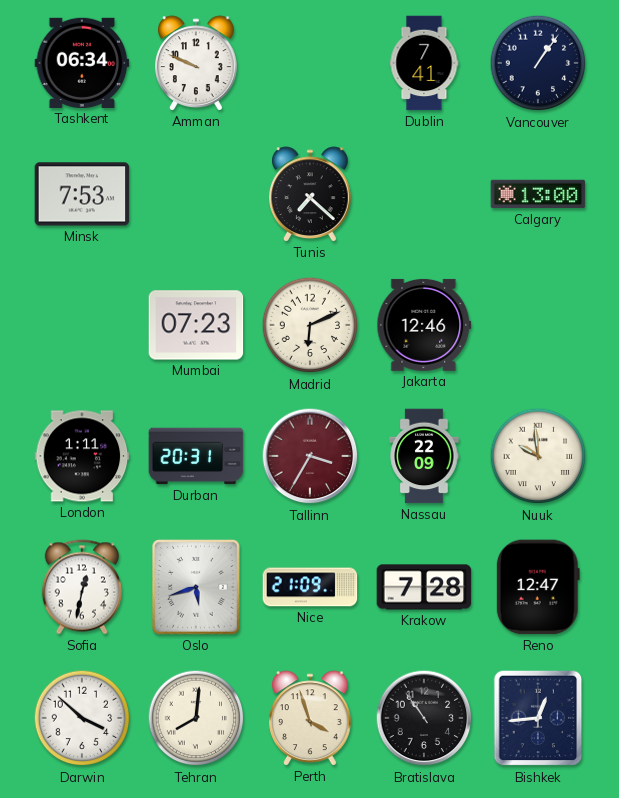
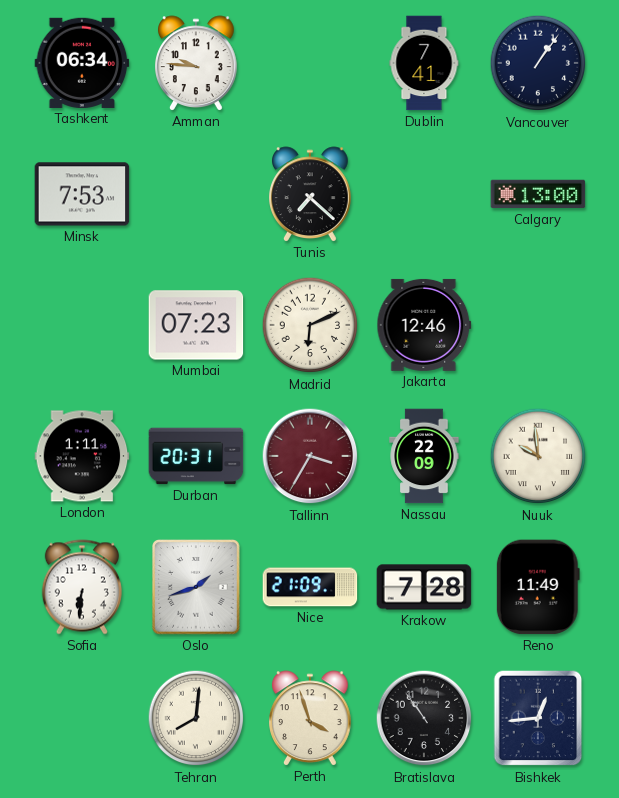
Amman: 9:49 -> 9:46 (197, 63)
Sofia: 12:32 -> 6:31 (82, 587)
Oslo: 5:42 -> 1:42 (197, 587)
Reno: 12:47 -> 11:49 (538, 587)
Darwin: 3:52 -> none (82, 718)
